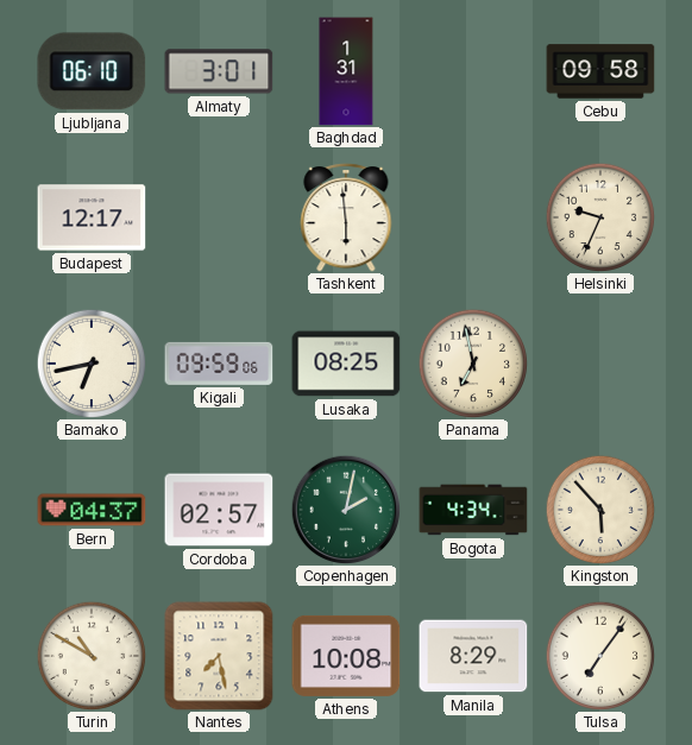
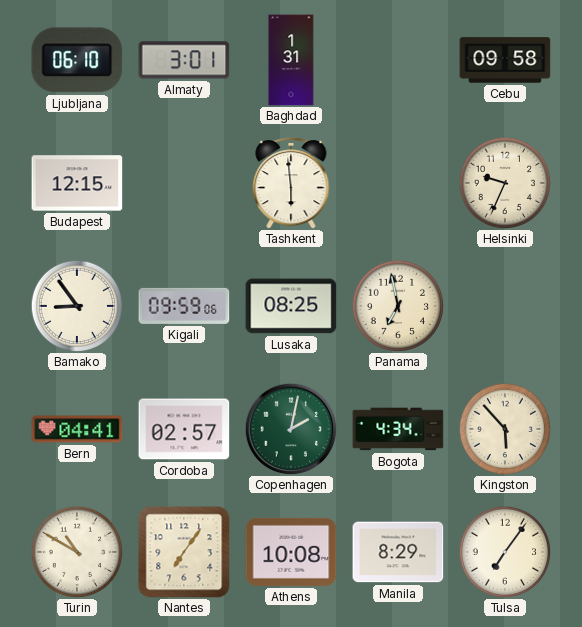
Budapest: 12:17 -> 12:15 (77, 183)
Bamako: 6:43 -> 8:54 (77, 306)
Bern: 04:37 -> 04:41 (77, 429)
Nantes: 7:28 -> 7:06 (184, 552)
